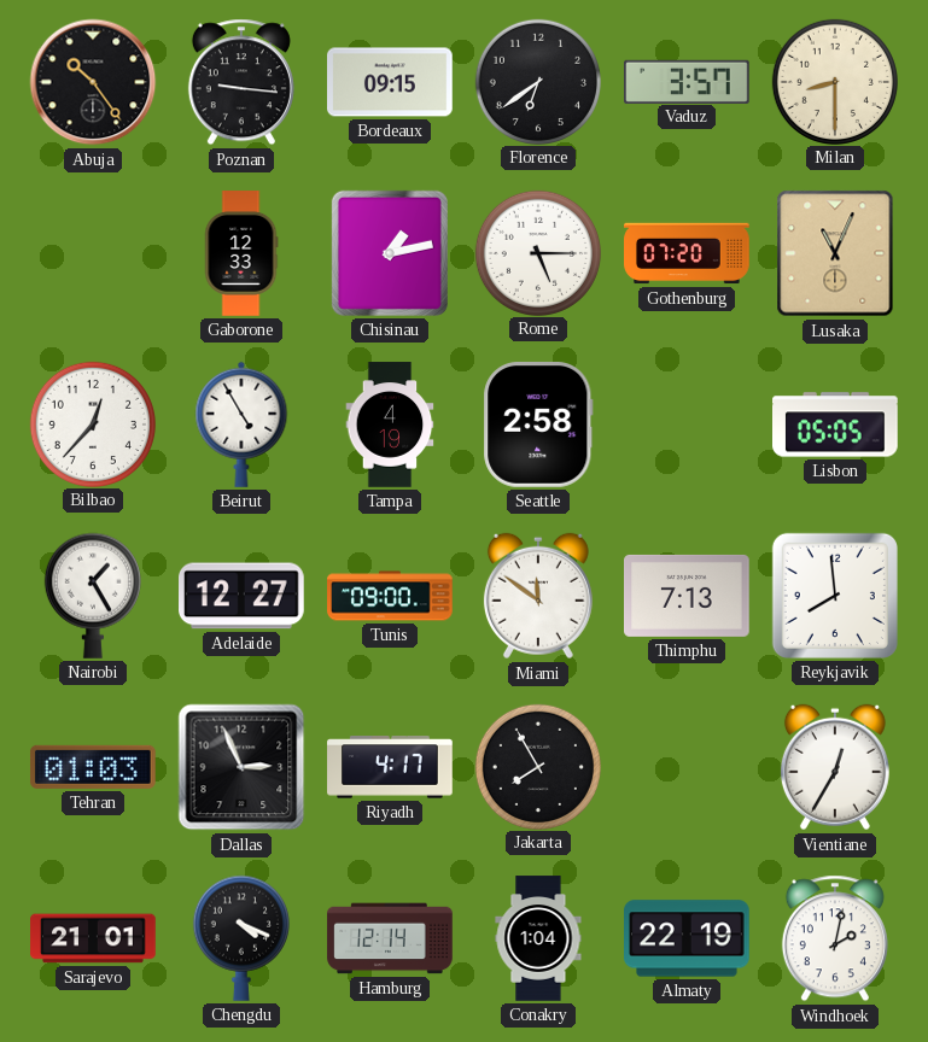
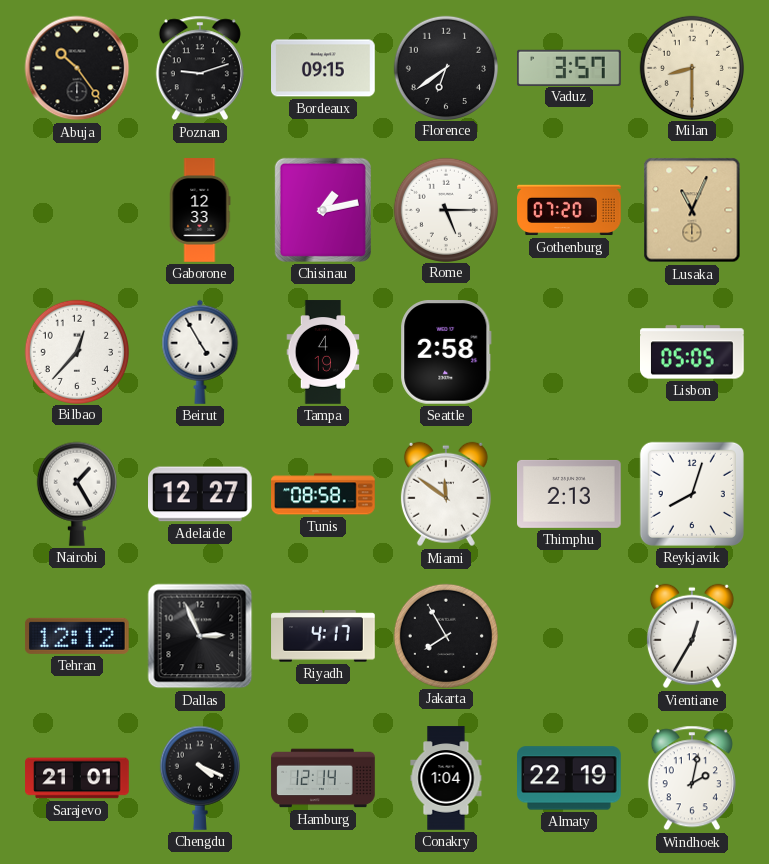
Poznan: 9:16 -> 9:12 (200, 68)
Tunis: 09:00 -> 08:58 (323, 494)
Thimphu: 7:13 -> 2:13 (569, 494)
Reykjavik: 7:59 -> 8:03 (692, 494)
Tehran: 01:03 -> 12:12 (77, 636)
